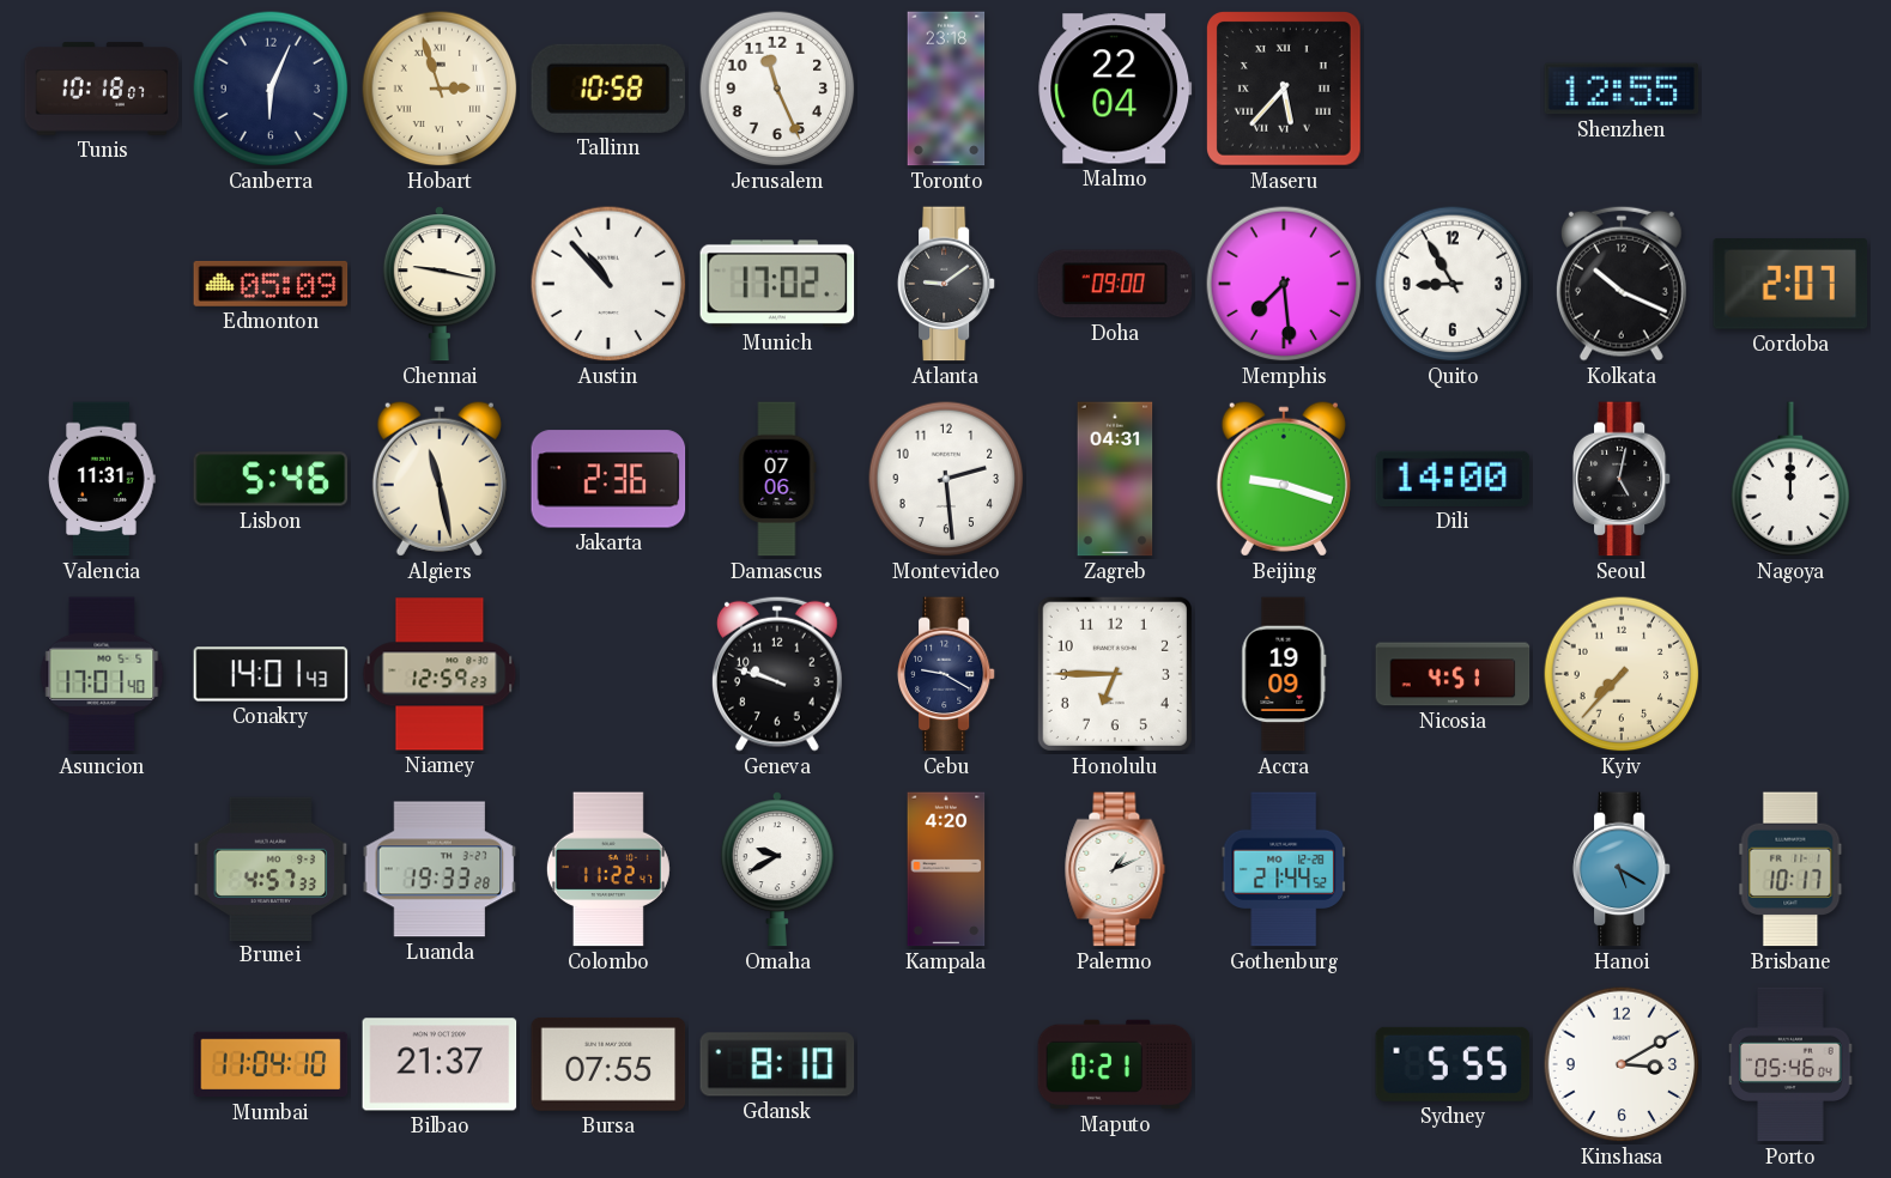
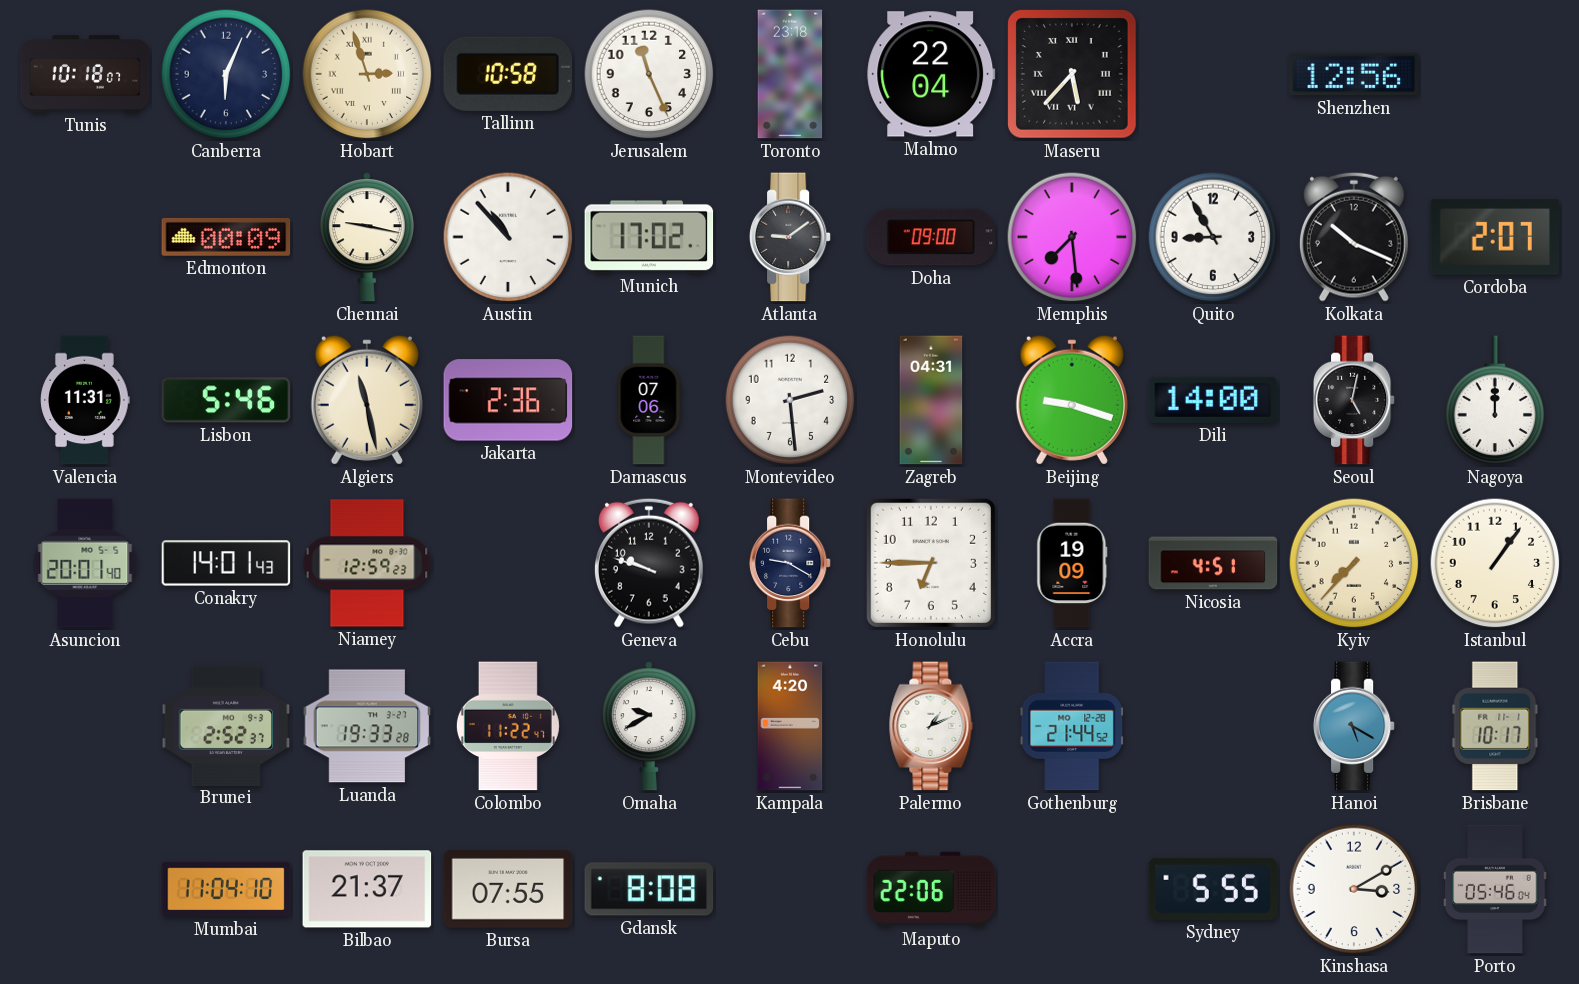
Shenzhen: 12:55 -> 12:56 (1354, 74)
Edmonton: 05:09 -> 00:09 (226, 237)
Asuncion: 17:01 -> 20:01 (85, 563)
Istanbul: none -> 1:06 (1495, 563)
Brunei: 4:57 -> 2:52 (226, 725)
Gdansk: 8:10 -> 8:08 (649, 889)
Maputo: 0:21 -> 22:06 (931, 889)
